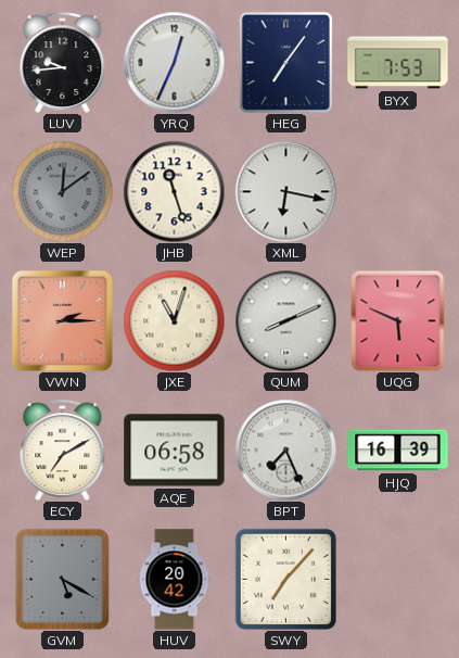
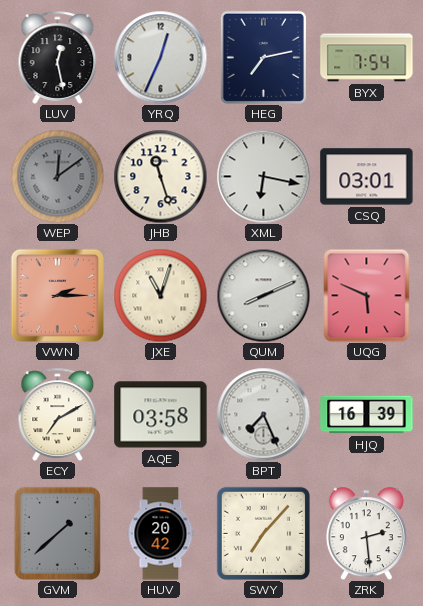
LUV: 9:44 -> 12:28 (58, 57)
HEG: 7:06 -> 7:13 (263, 57)
BYX: 7:53 -> 7:54 (367, 58)
CSQ: none -> 03:01 (367, 177)
AQE: 06:58 -> 03:58 (161, 415)
GVM: 5:20 -> 1:38 (57, 533)
ZRK: none -> 2:29 (366, 533)
